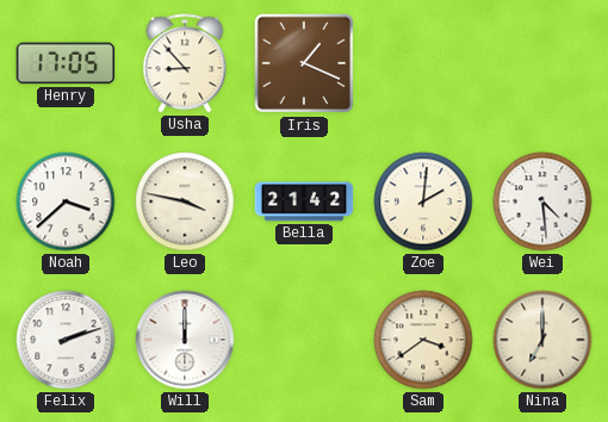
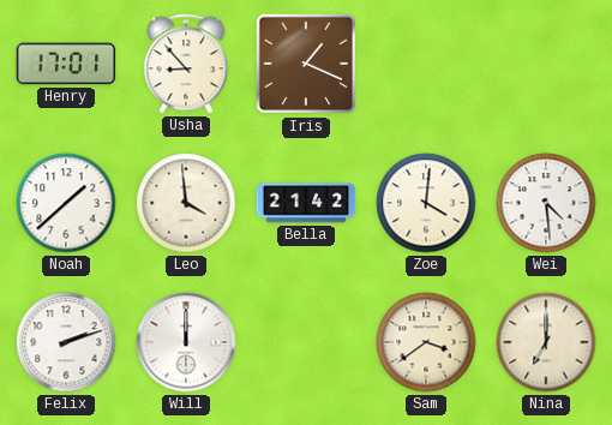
Henry: 17:05 -> 17:01 (66, 64)
Noah: 3:38 -> 1:38 (66, 203)
Leo: 3:47 -> 3:59 (186, 203)
Zoe: 2:01 -> 4:01 (426, 203)
